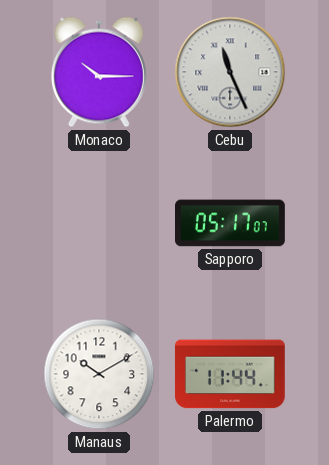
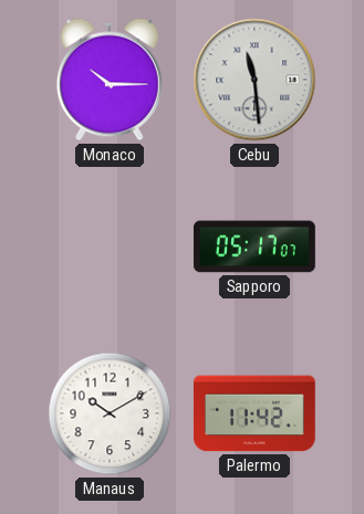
Cebu: 11:26 -> 11:29 (254, 80)
Palermo: 11:44 -> 11:42 (254, 413)
